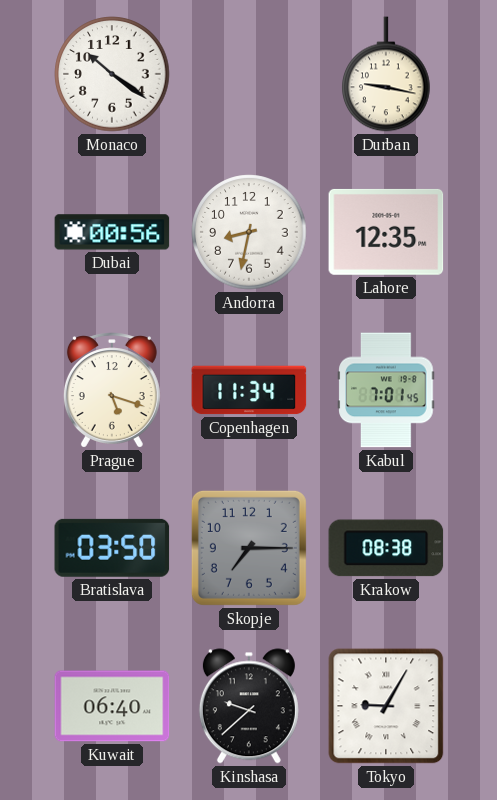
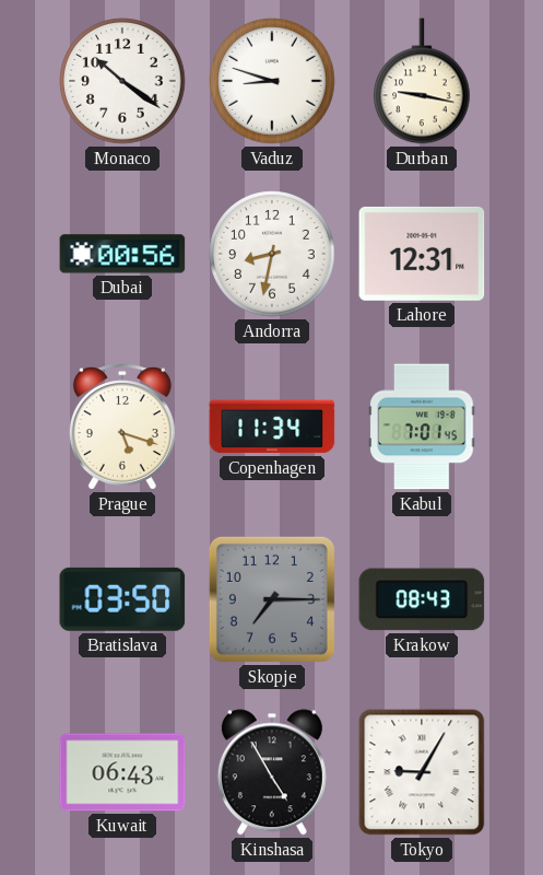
Vaduz: none -> 8:48 (272, 81)
Lahore: 12:35 -> 12:31 (422, 254)
Krakow: 08:38 -> 08:43 (422, 599)
Kuwait: 06:40 -> 06:43 (122, 772)
Kinshasa: 9:38 -> 4:55 (272, 772)
